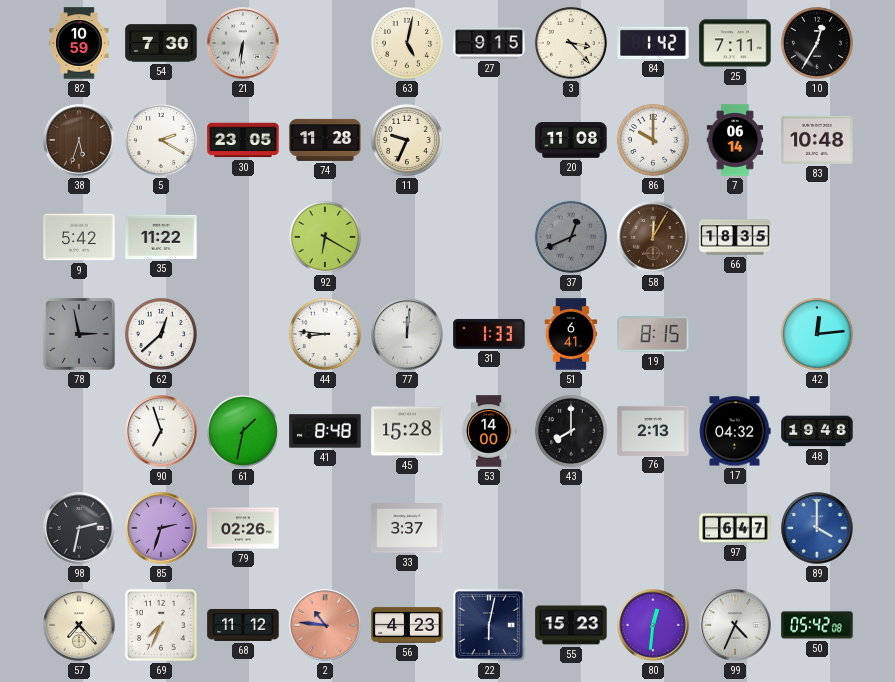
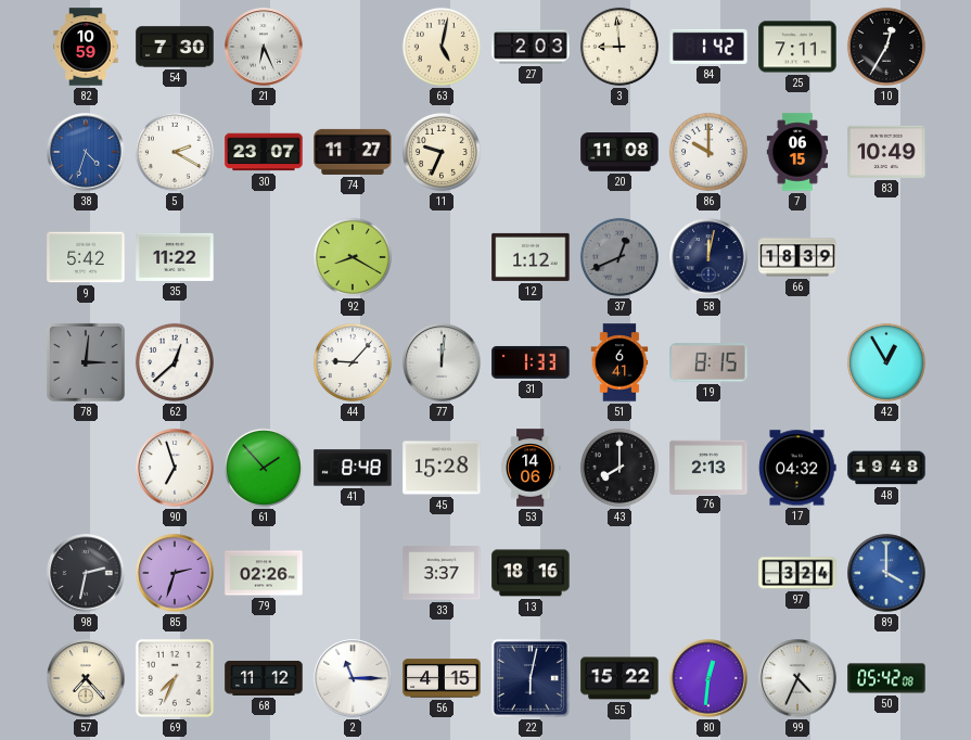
21: 6:31 -> 6:26 (264, 47)
27: 9:15 -> 2:03 (531, 47)
3: 3:23 -> 8:59 (619, 47)
38: 5:33 -> 4:33 (86, 152)
38 dial: brown -> blue (86, 152)
30: 23:05 -> 23:07 (264, 152)
74: 11:28 -> 11:27 (353, 152)
7: 06:14 -> 06:15 (797, 152)
83: 10:48 -> 10:49 (886, 152)
92: 6:20 -> 8:20 (353, 257)
12: none -> 1:12 (531, 257)
58: 12:05 -> 12:02 (708, 257)
58 dial: brown -> navy (708, 257)
66: 18:35 -> 18:39 (797, 257)
78: 2:58 -> 3:01 (86, 362)
44: 8:46 -> 9:07 (353, 362)
42: 12:14 -> 12:55 (886, 362)
61: 1:32 -> 1:53 (264, 468)
53: 14:00 -> 14:06 (531, 468)
13: none -> 18:16 (531, 573)
97: 6:47 -> 3:24 (797, 573)
2: 10:46 -> 11:15 (353, 678)
2 dial: salmon -> white (353, 678)
56: 4:23 -> 4:15 (442, 678)
55: 15:23 -> 15:22 (619, 678)
